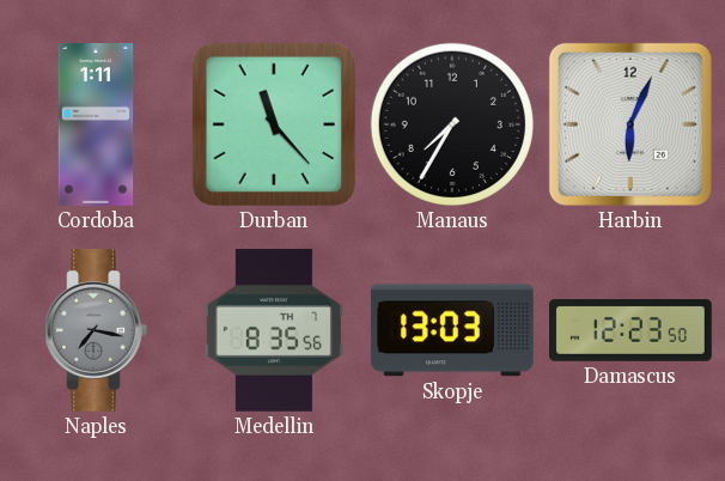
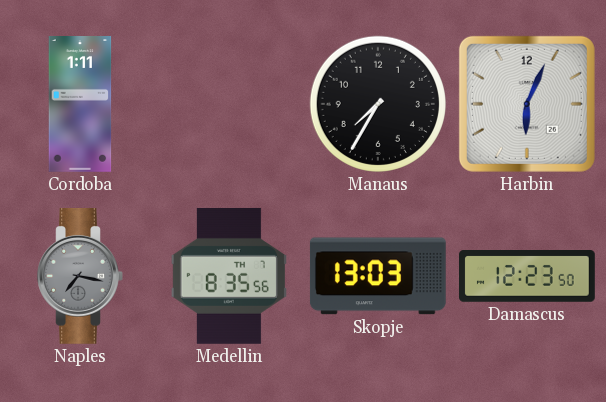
Durban: 11:23 -> none (274, 124)
